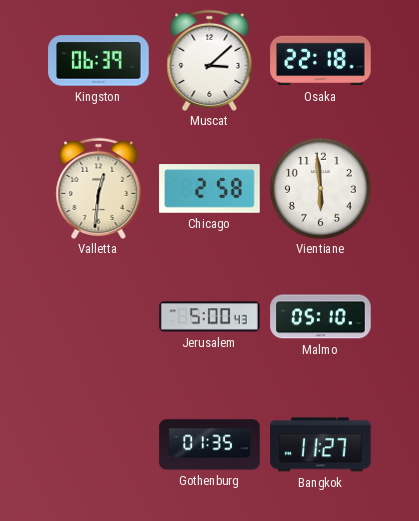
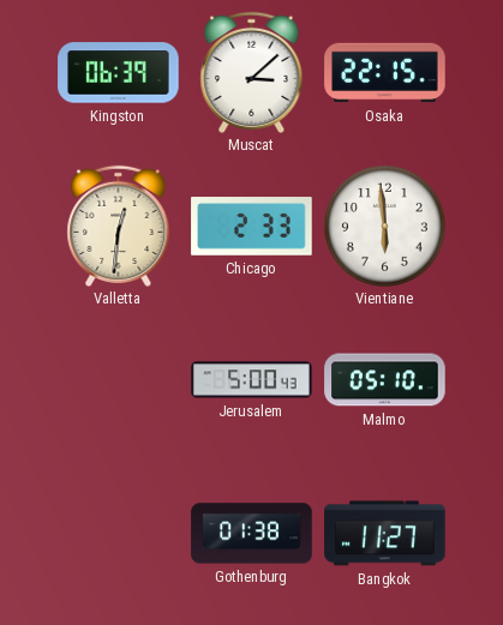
Osaka: 22:18 -> 22:15 (385, 73)
Chicago: 2:58 -> 2:33 (252, 227)
Gothenburg: 01:35 -> 01:38 (252, 534)
